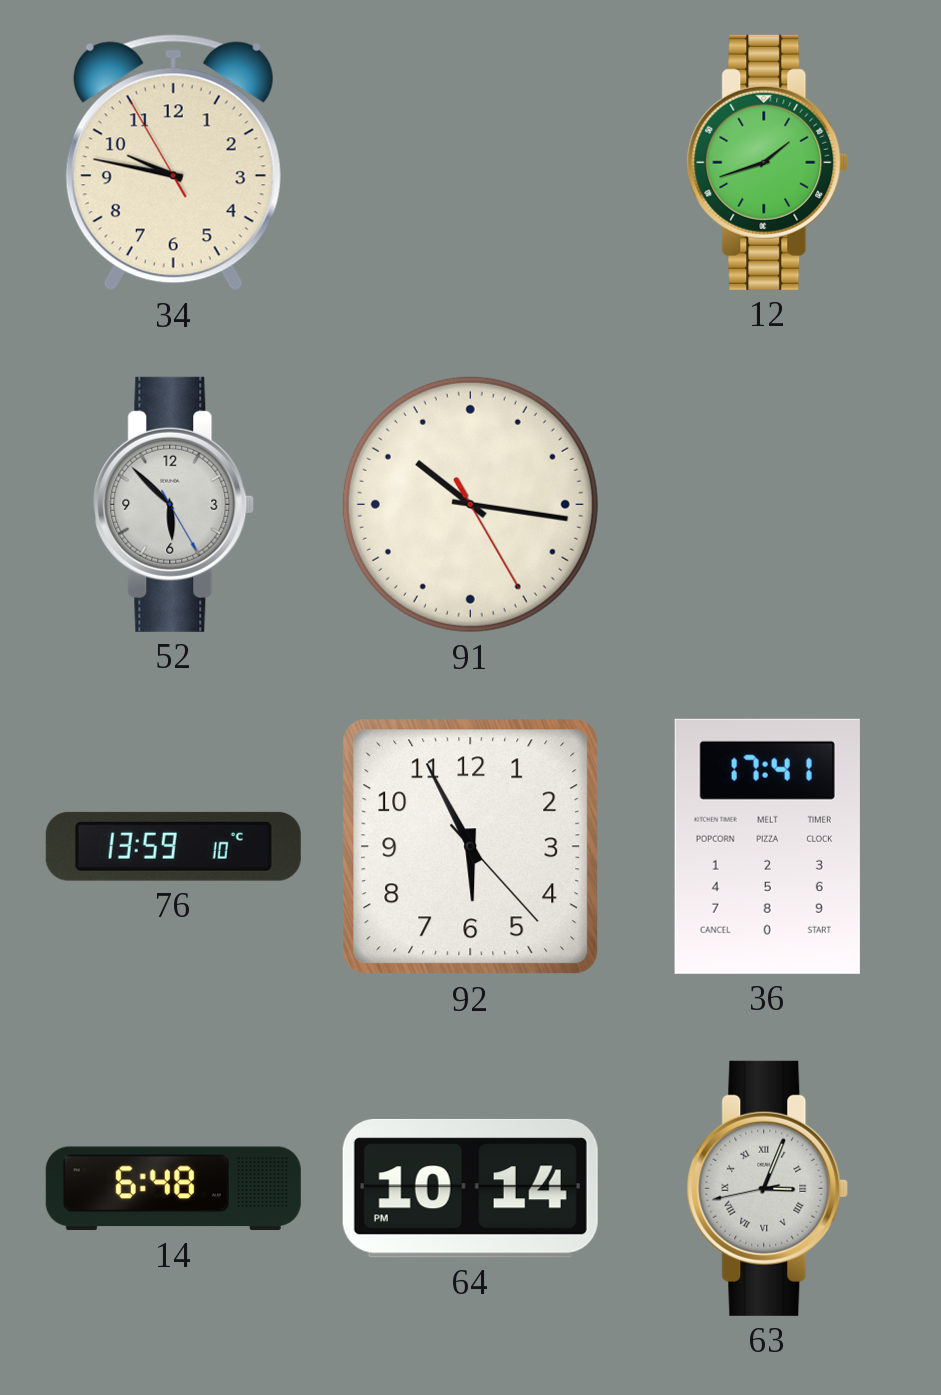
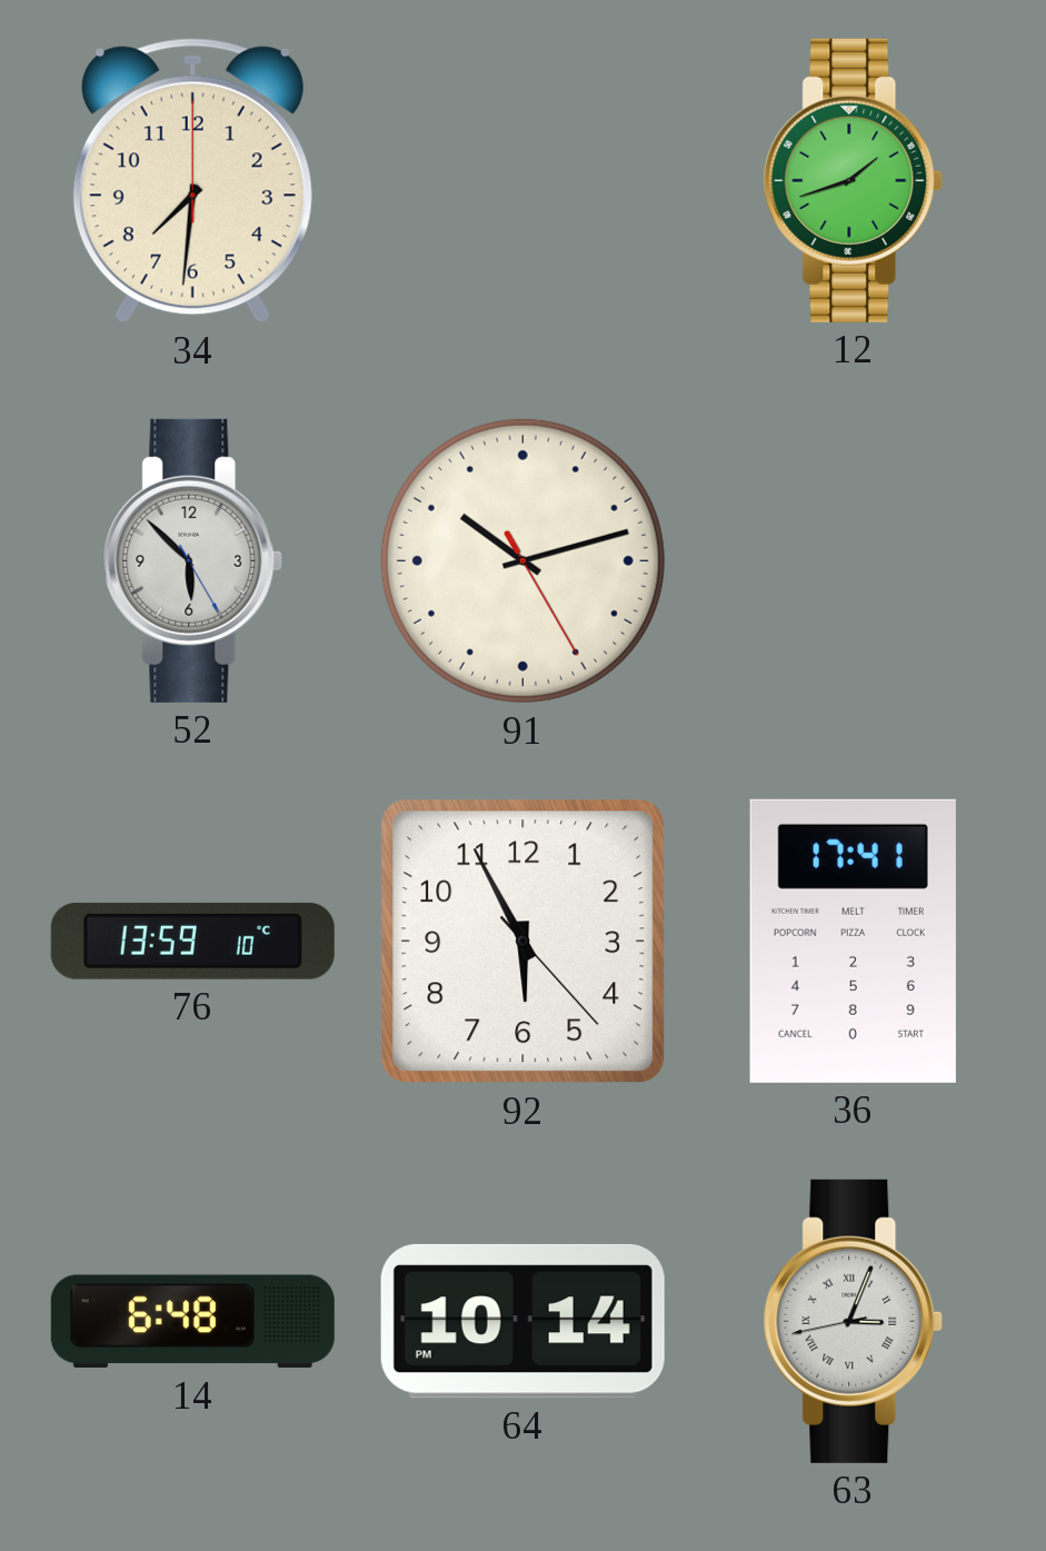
34: 9:46 -> 7:31 (192, 181)
91: 10:16 -> 10:12 (522, 560)
